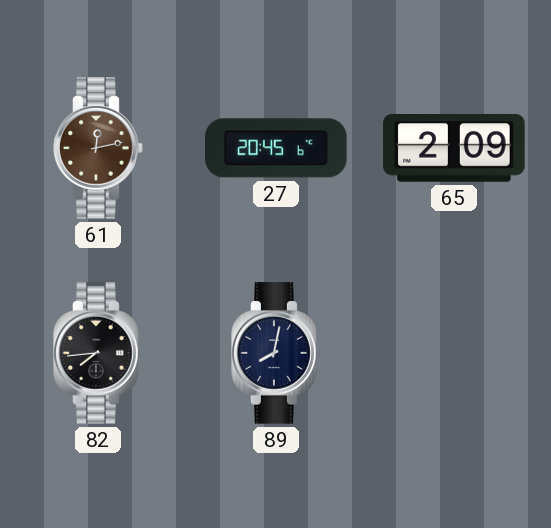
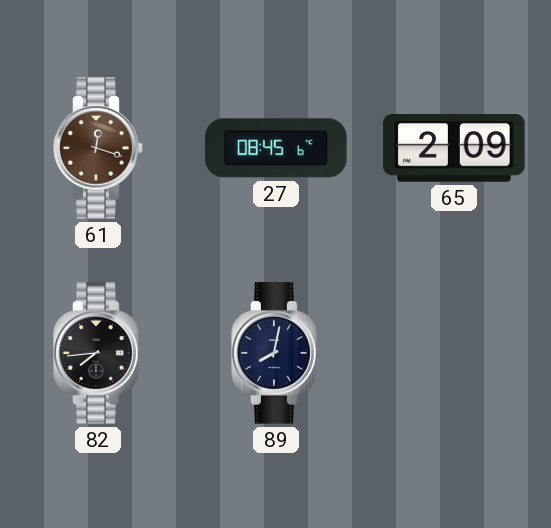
61: 12:13 -> 12:18 (98, 148)
27: 20:45 -> 08:45 (276, 148)
